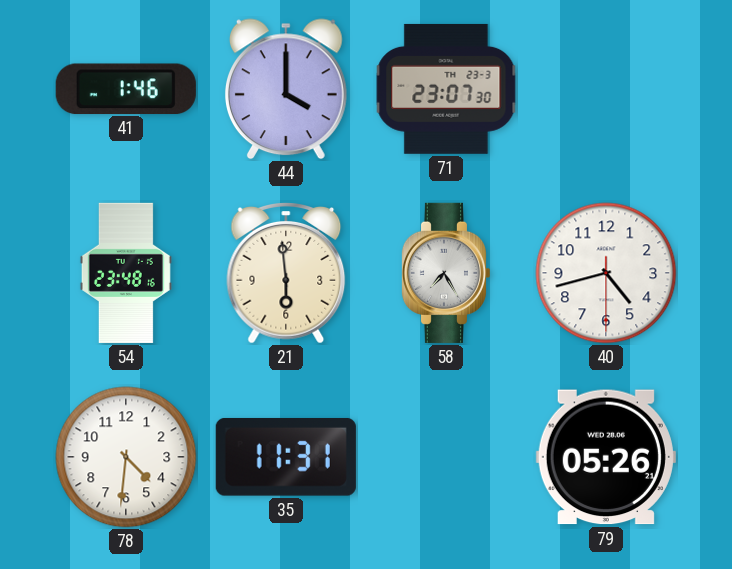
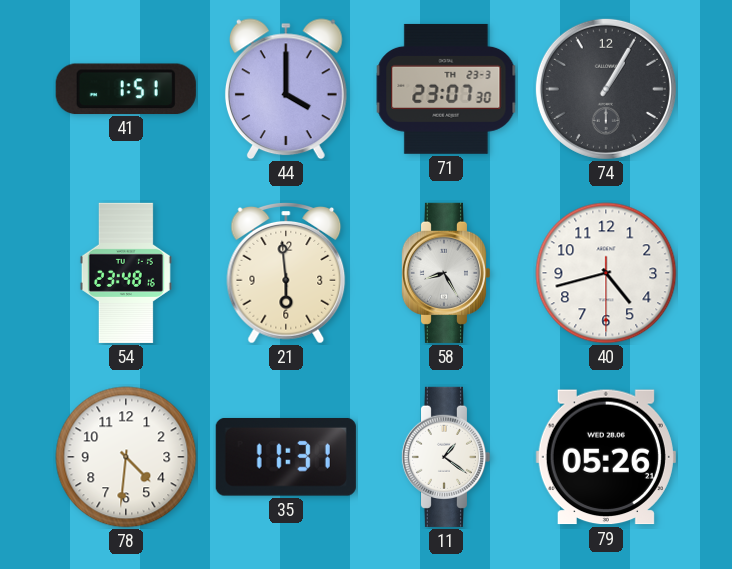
41: 1:46 -> 1:51 (126, 89)
74: none -> 1:05 (606, 89)
58: 7:25 -> 8:25 (445, 273)
11: none -> 1:21 (445, 457)
